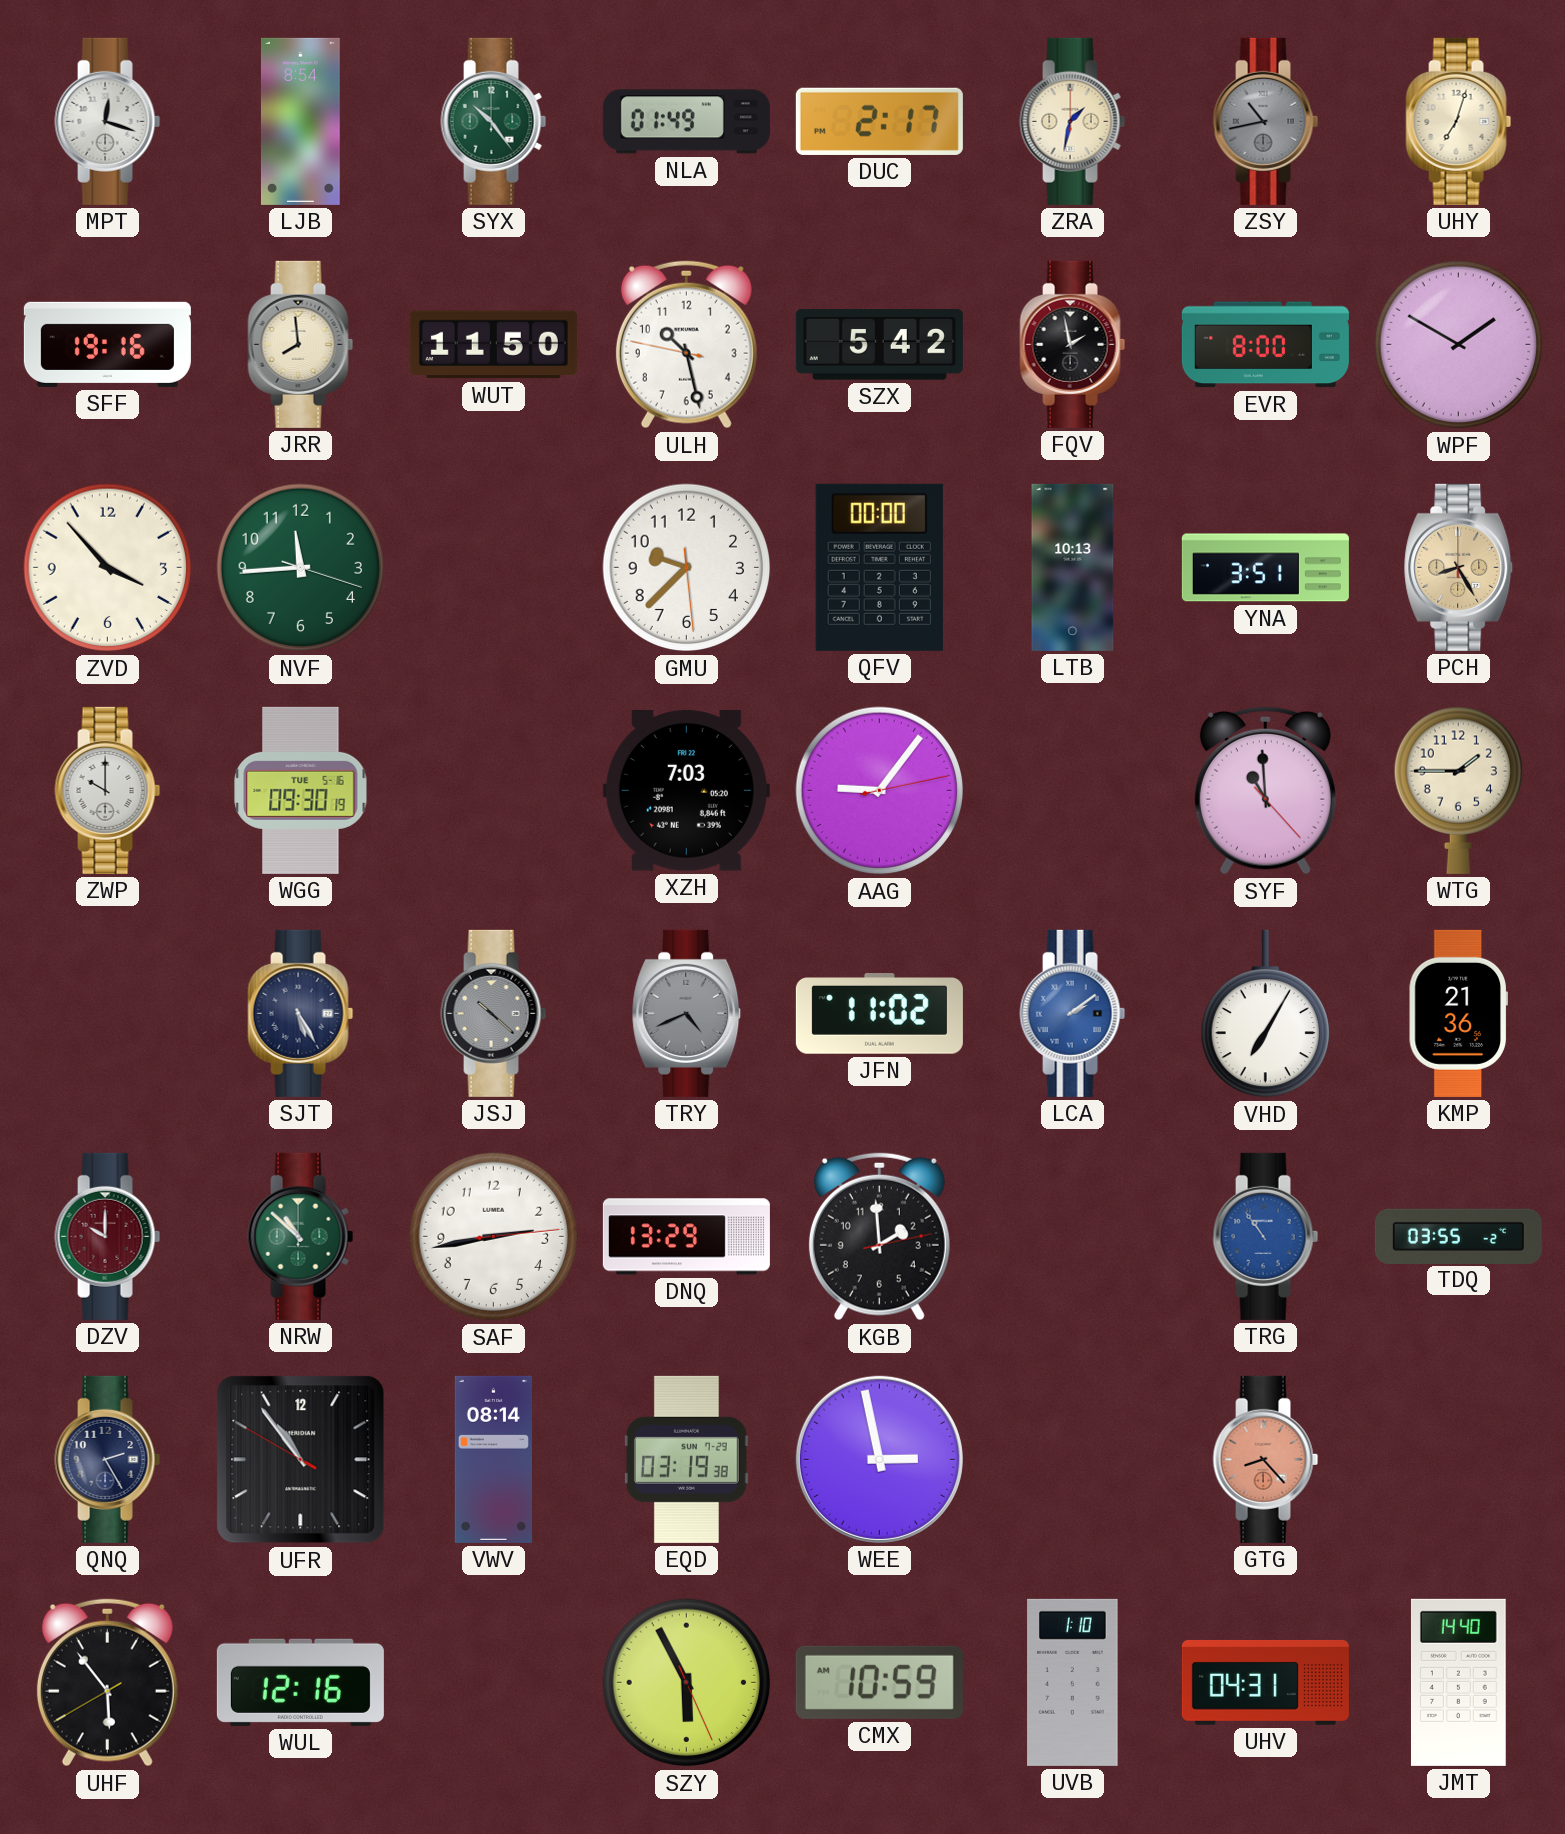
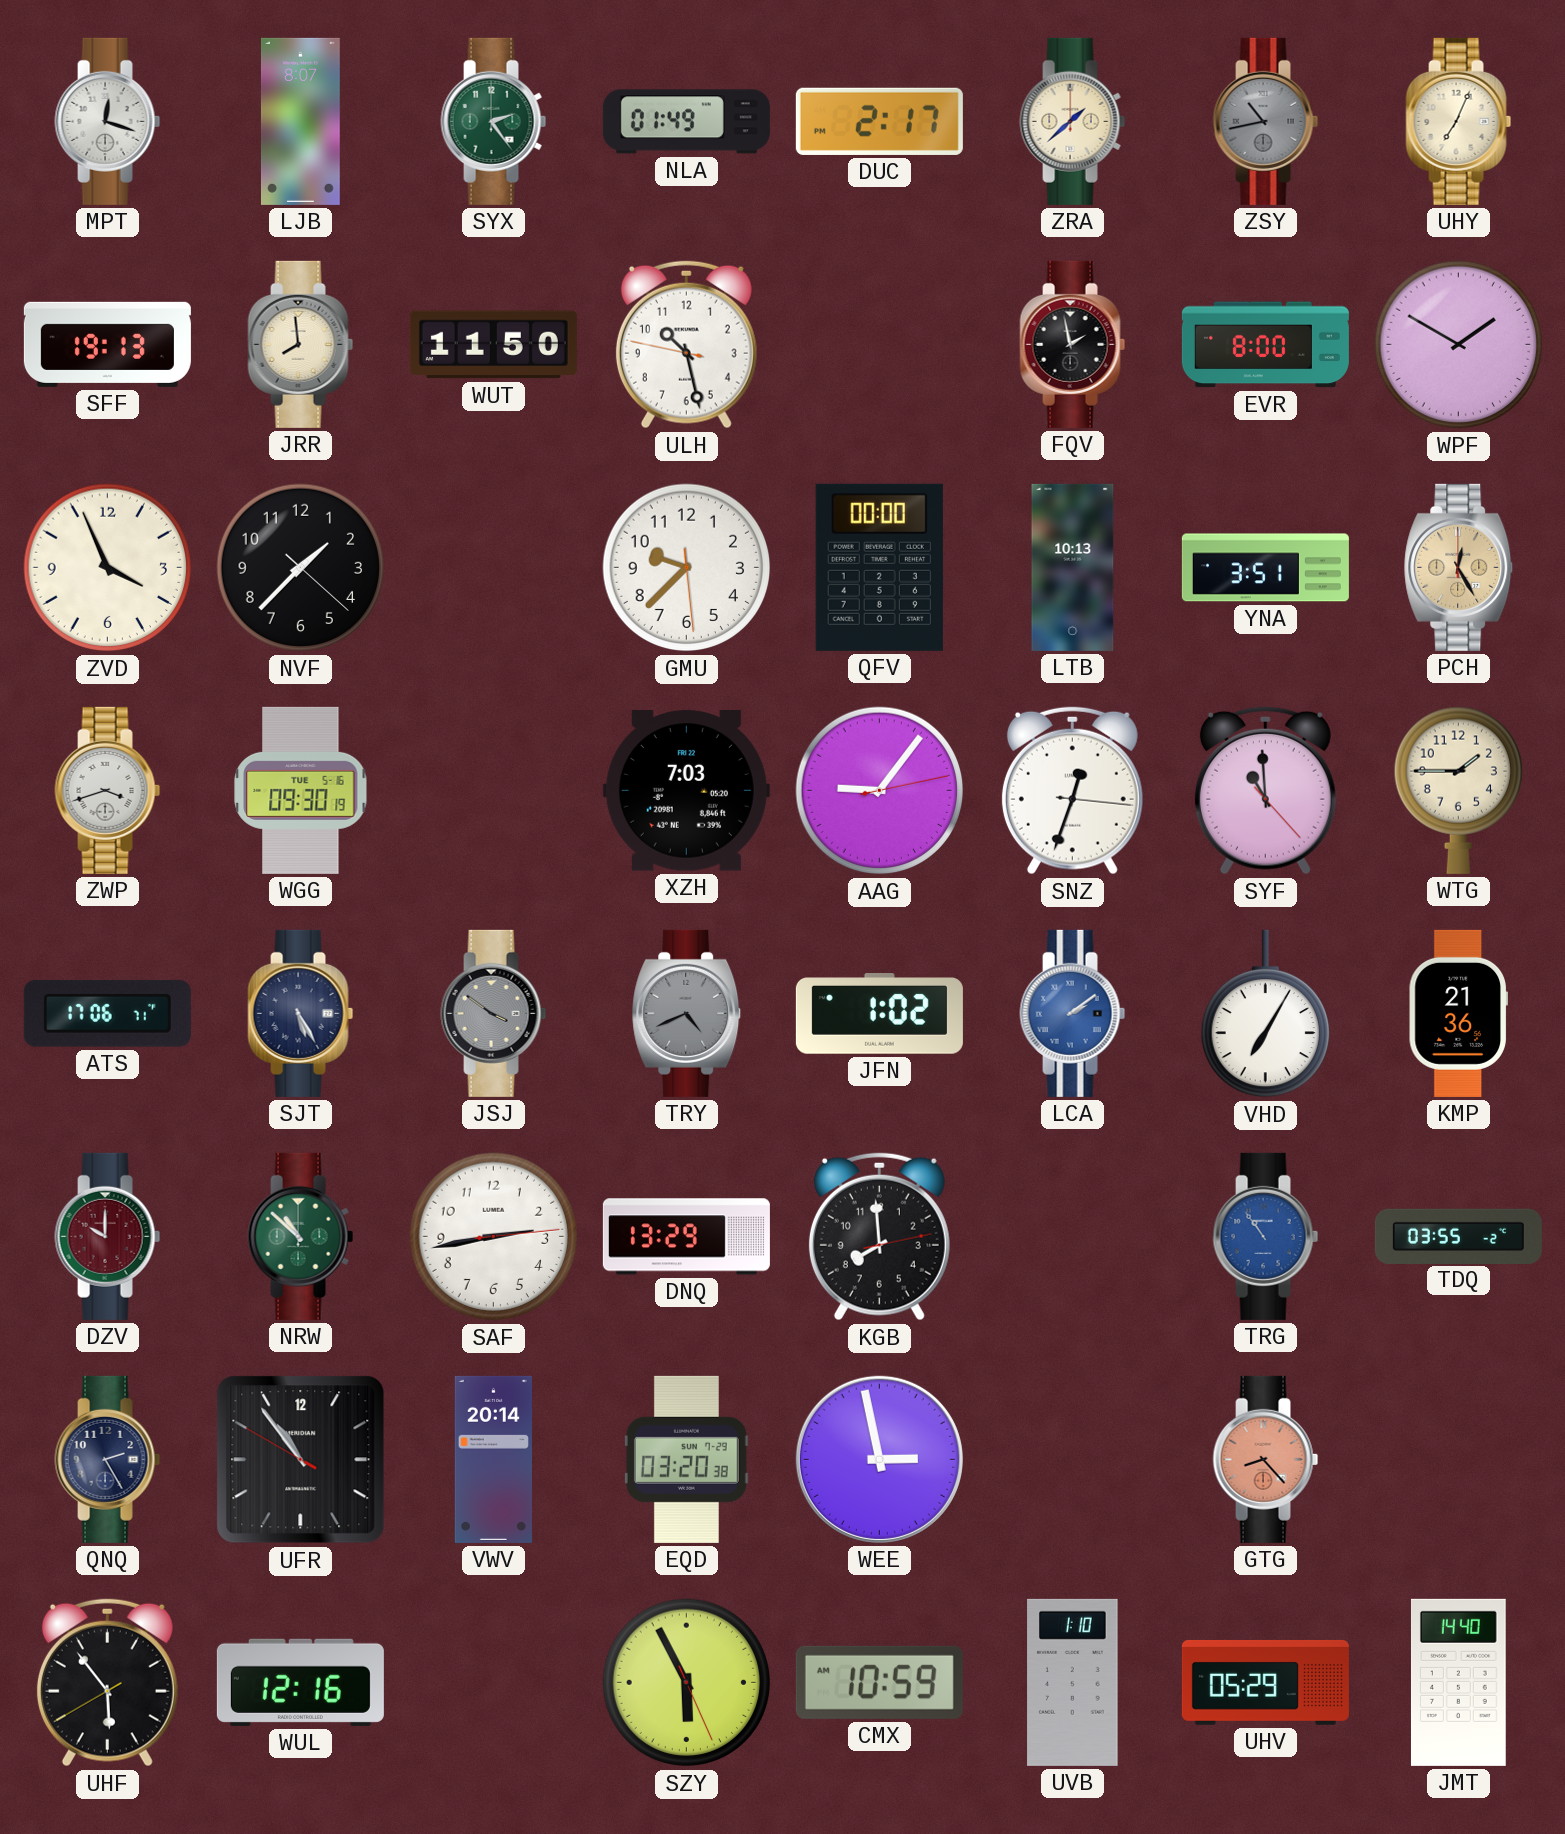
LJB: 8:54 -> 8:07 (300, 121)
SYX: 10:24 -> 2:24 (494, 121)
ZRA: 1:32 -> 1:38 (1073, 121)
UHY: 7:03 -> 7:04 (1459, 121)
SFF: 19:16 -> 19:13 (107, 344)
SZX: 5:42 -> none (879, 345)
ZVD: 3:53 -> 3:56 (108, 568)
NVF: 11:44 -> 1:37 (301, 568)
NVF dial: green -> black (301, 568)
PCH: 8:25 -> 12:25 (1459, 567)
ZWP: 10:00 -> 3:42 (108, 790)
SNZ: none -> 12:33 (1072, 791)
ATS: none -> 17:06 (107, 1013)
JSJ: 10:22 -> 3:51 (494, 1013)
JFN: 11:02 -> 1:02 (879, 1014)
KGB: 1:59 -> 7:59 (879, 1237)
VWV: 08:14 -> 20:14 (493, 1459)
EQD: 03:19 -> 03:20 (686, 1459)
UHV: 04:31 -> 05:29 (1265, 1683)
